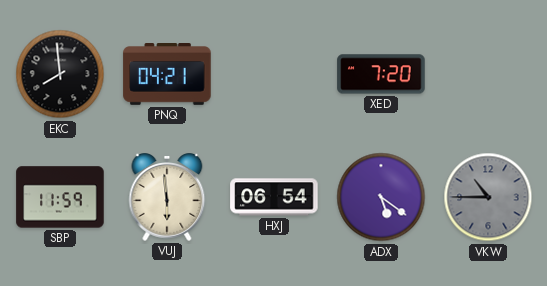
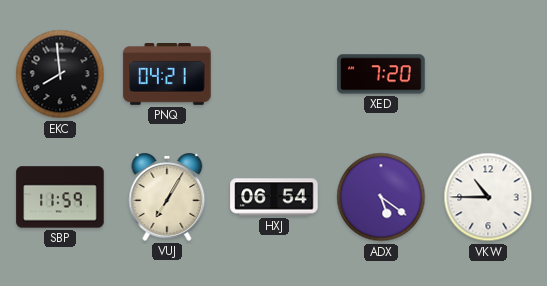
VUJ: 5:59 -> 7:05 (167, 198)
VKW dial: grey -> white (488, 197)
